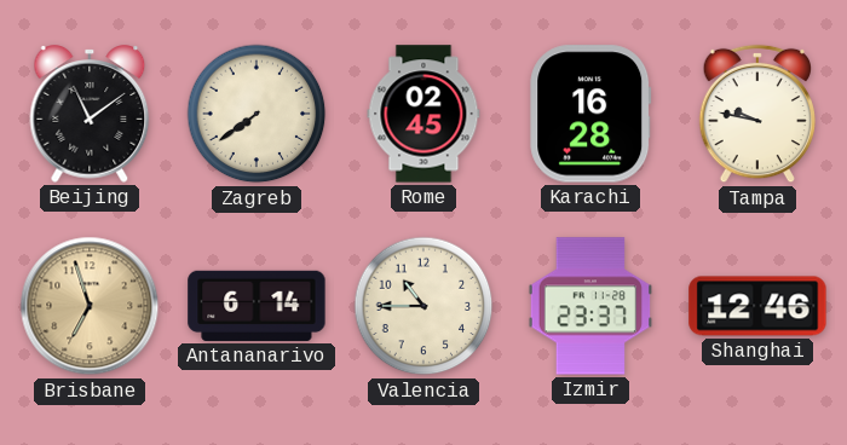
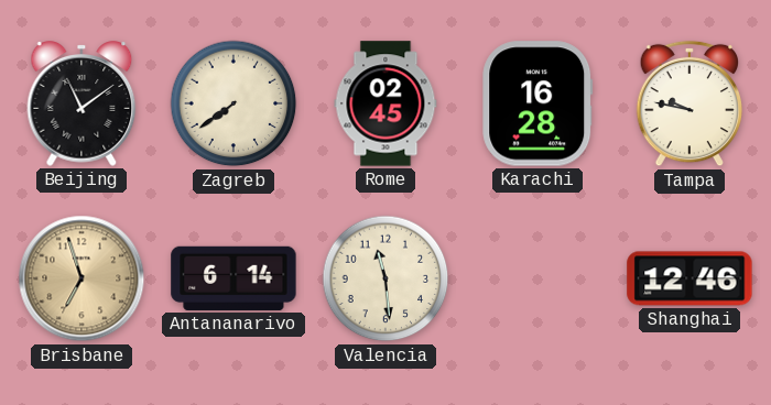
Valencia: 10:45 -> 11:29 (385, 278)
Izmir: 23:37 -> none (590, 306)
